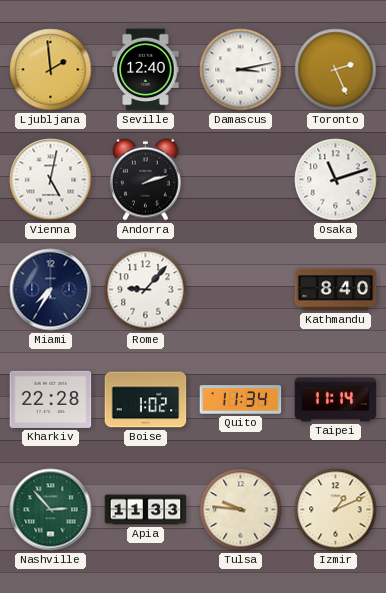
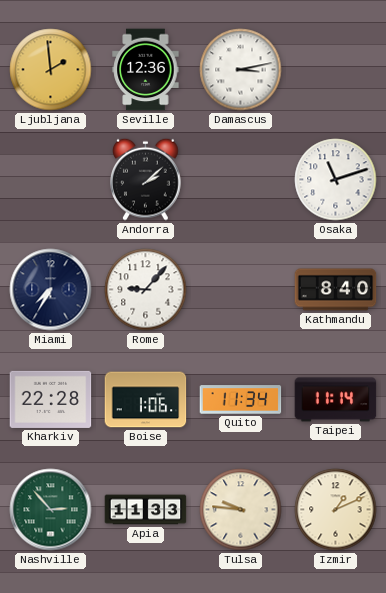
Seville: 12:40 -> 12:36 (146, 70)
Toronto: 2:26 -> none (336, 70)
Vienna: 5:02 -> none (51, 180)
Andorra: 2:12 -> 2:08 (146, 179)
Boise: 1:02 -> 1:06 (146, 400)
